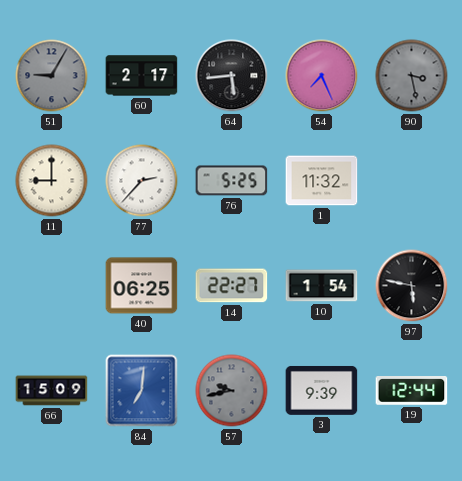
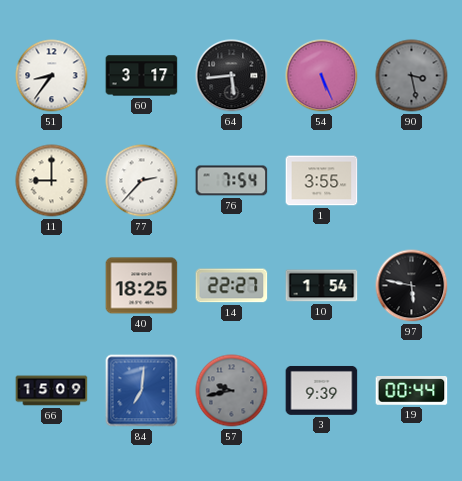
51: 9:05 -> 8:36 (52, 76)
51 dial: grey -> white (52, 76)
60: 2:17 -> 3:17 (142, 76)
54: 7:26 -> 5:26 (322, 76)
76: 5:25 -> 7:54 (232, 181)
1: 11:32 -> 3:55 (322, 181)
40: 06:25 -> 18:25 (142, 286)
19: 12:44 -> 00:44 (412, 391)
